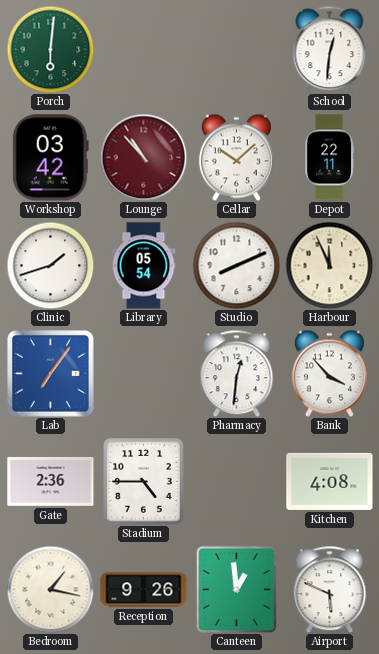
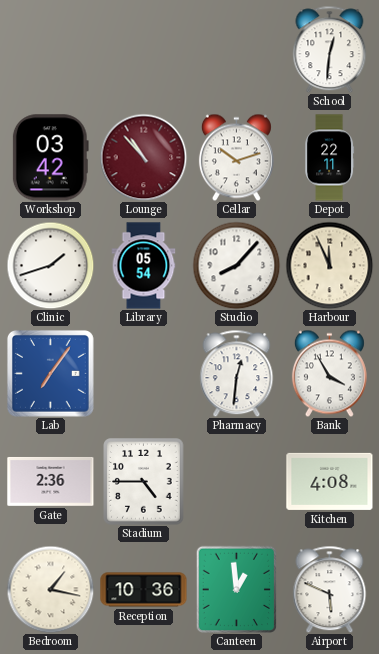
Porch: 6:01 -> none (50, 49)
Cellar: 10:08 -> 10:12 (236, 157)
Studio: 8:11 -> 8:07 (236, 265)
Bank: 3:53 -> 3:55 (329, 373)
Reception: 9:26 -> 10:36 (144, 590)
